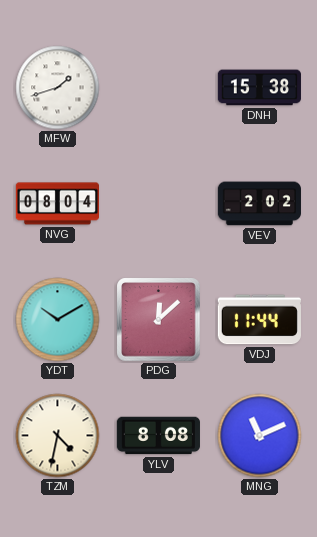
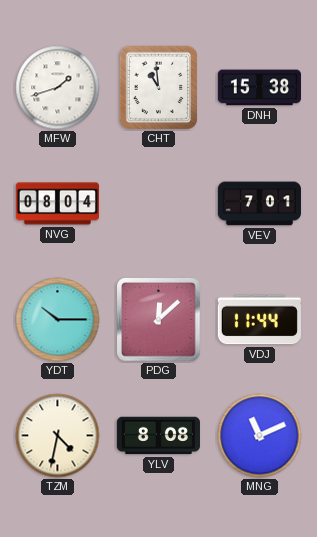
CHT: none -> 10:59 (159, 88)
VEV: 2:02 -> 7:01 (259, 204)
YDT: 10:10 -> 10:15 (58, 320)
